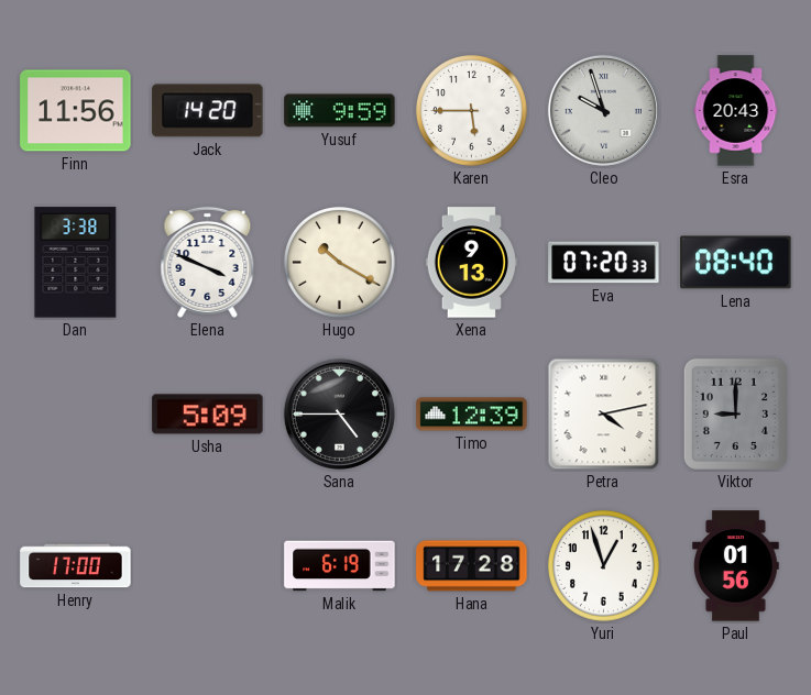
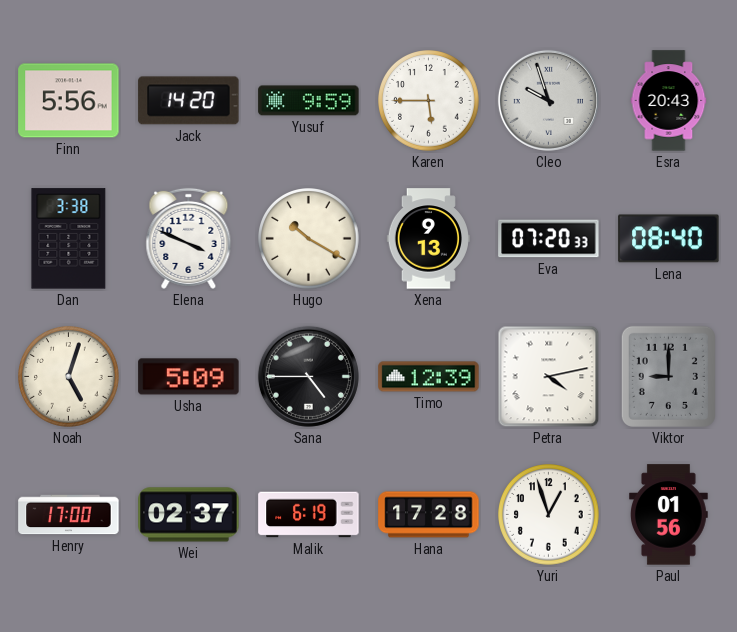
Finn: 11:56 -> 5:56 (69, 101)
Noah: none -> 5:03 (69, 377)
Wei: none -> 02:37 (189, 515)
